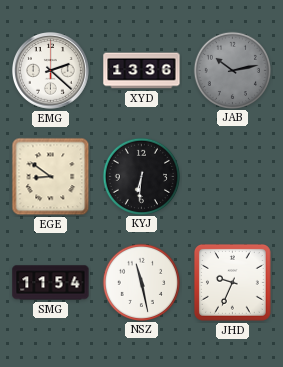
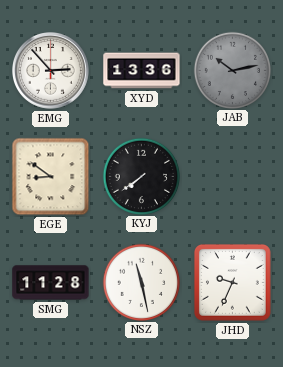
EMG: 2:22 -> 2:53 (51, 71)
KYJ: 6:31 -> 7:39 (141, 176)
SMG: 11:54 -> 11:28 (51, 283)
